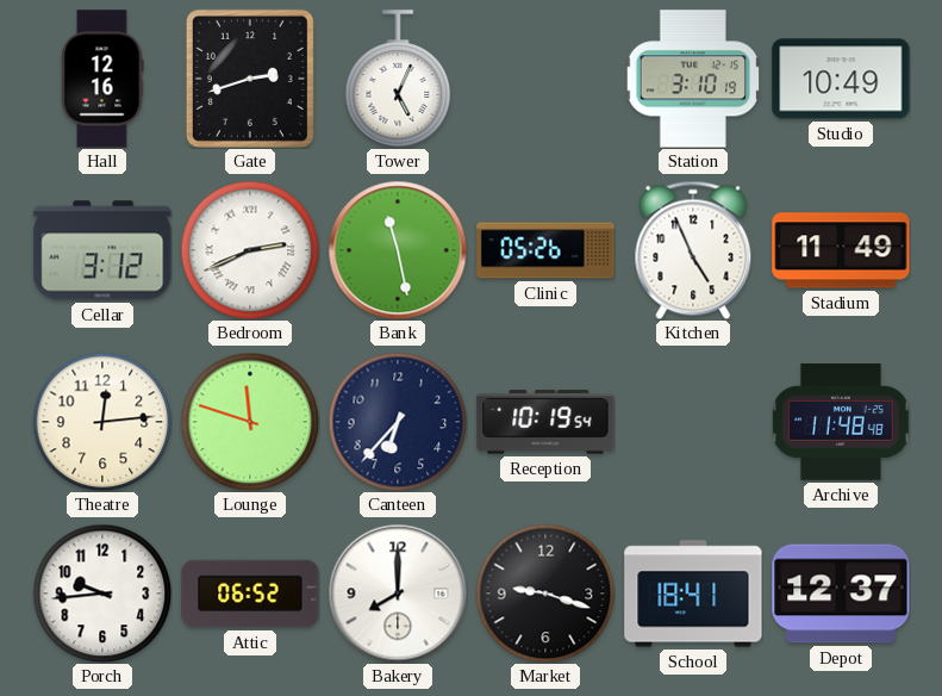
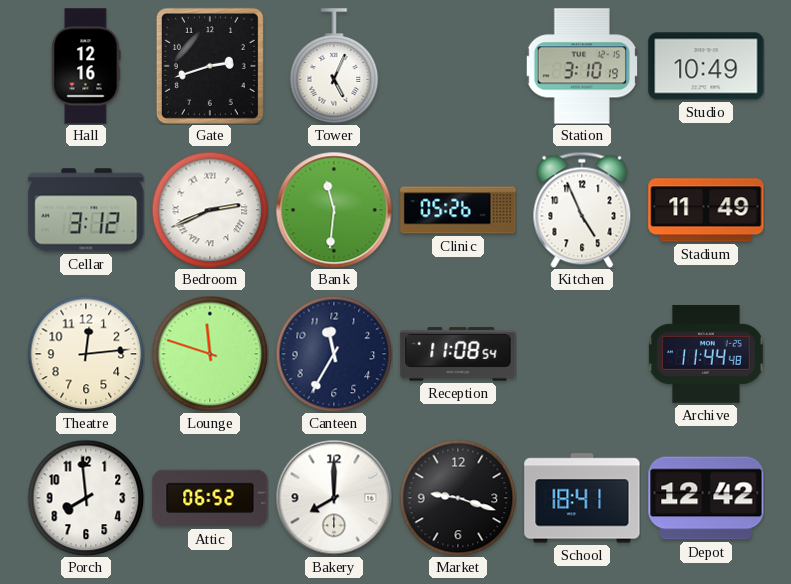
Bank: 11:28 -> 11:31 (334, 210)
Canteen: 6:37 -> 11:35 (334, 354)
Reception: 10:19 -> 11:08 (458, 354)
Archive: 11:48 -> 11:44 (706, 354)
Porch: 9:44 -> 7:59 (86, 498)
Depot: 12:37 -> 12:42 (706, 498)
